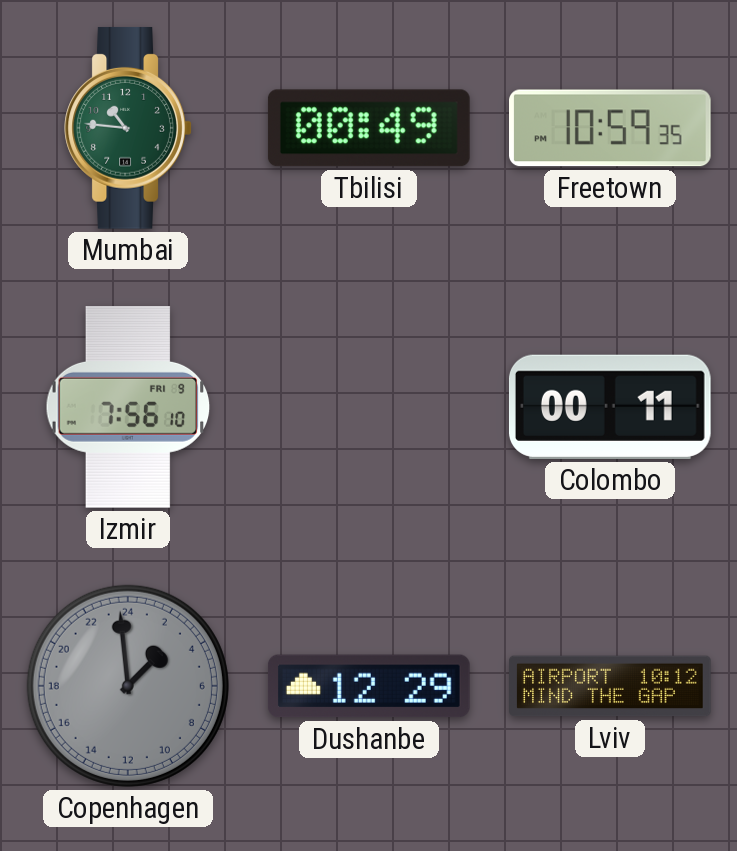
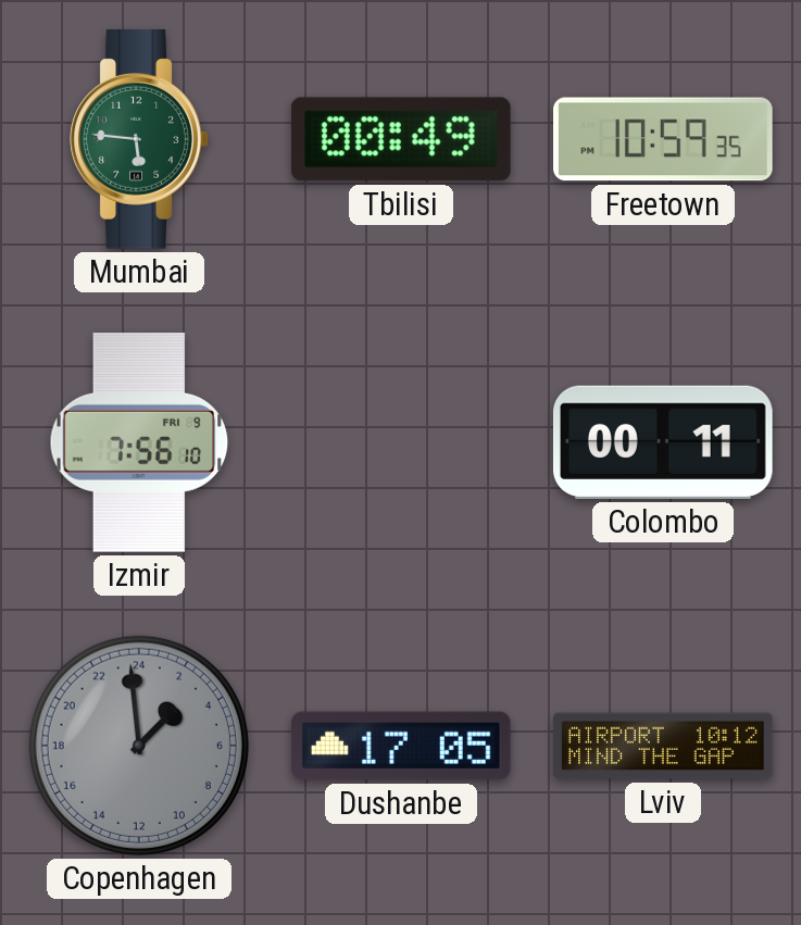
Mumbai: 10:46 -> 5:46 (139, 139)
Dushanbe: 12:29 -> 17:05 (401, 746)
